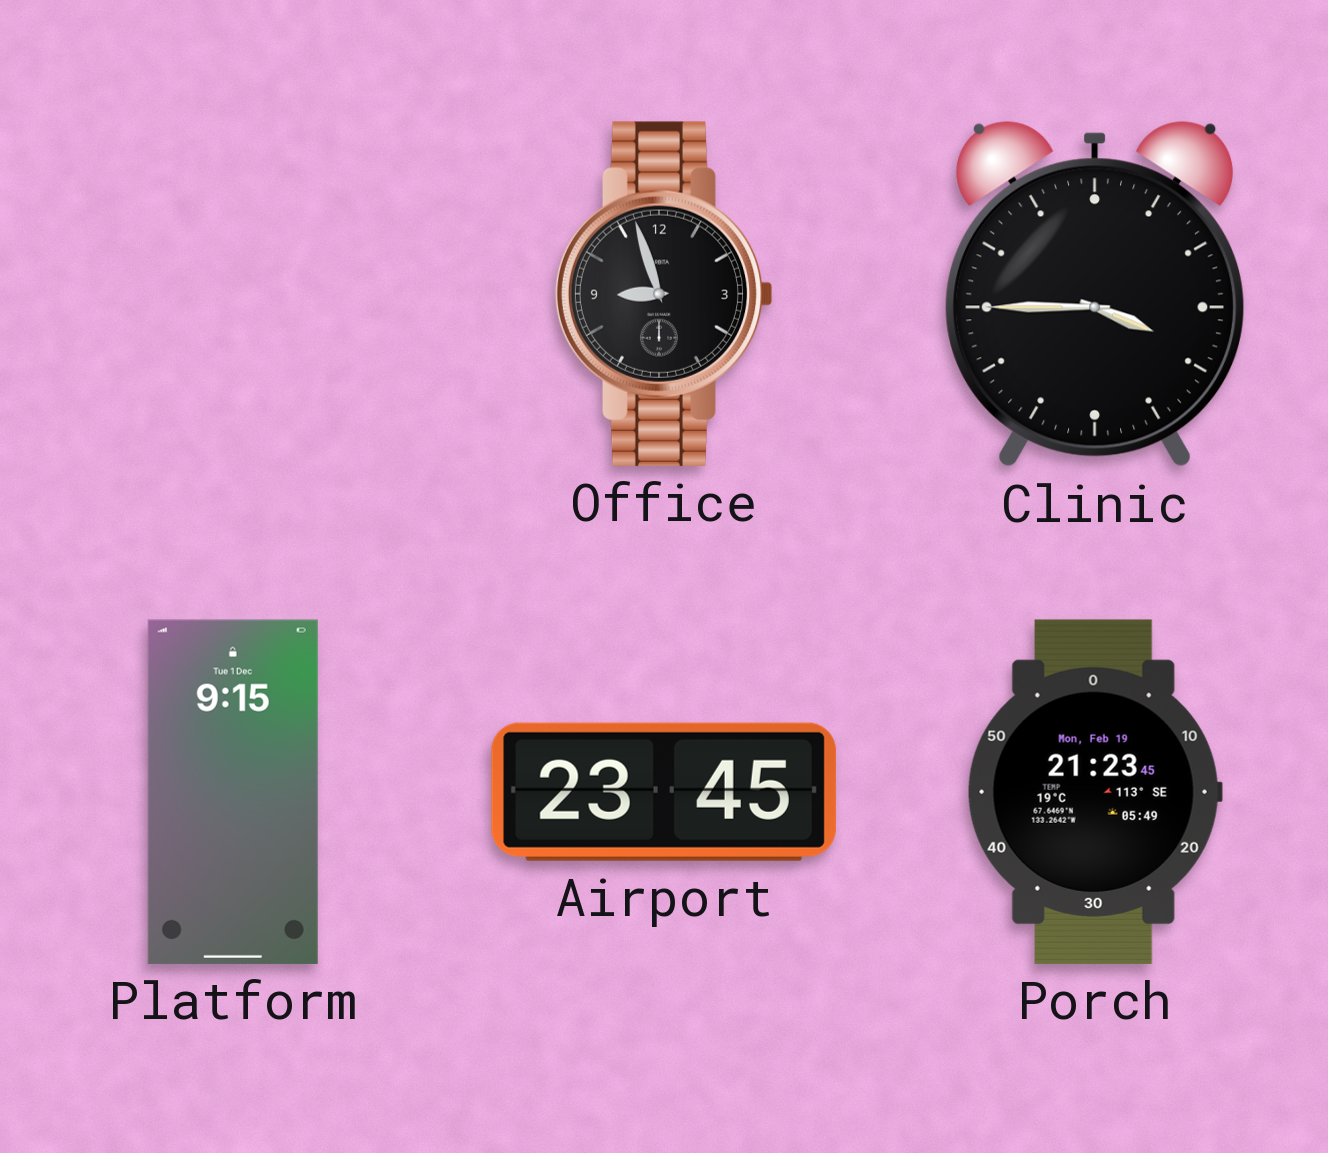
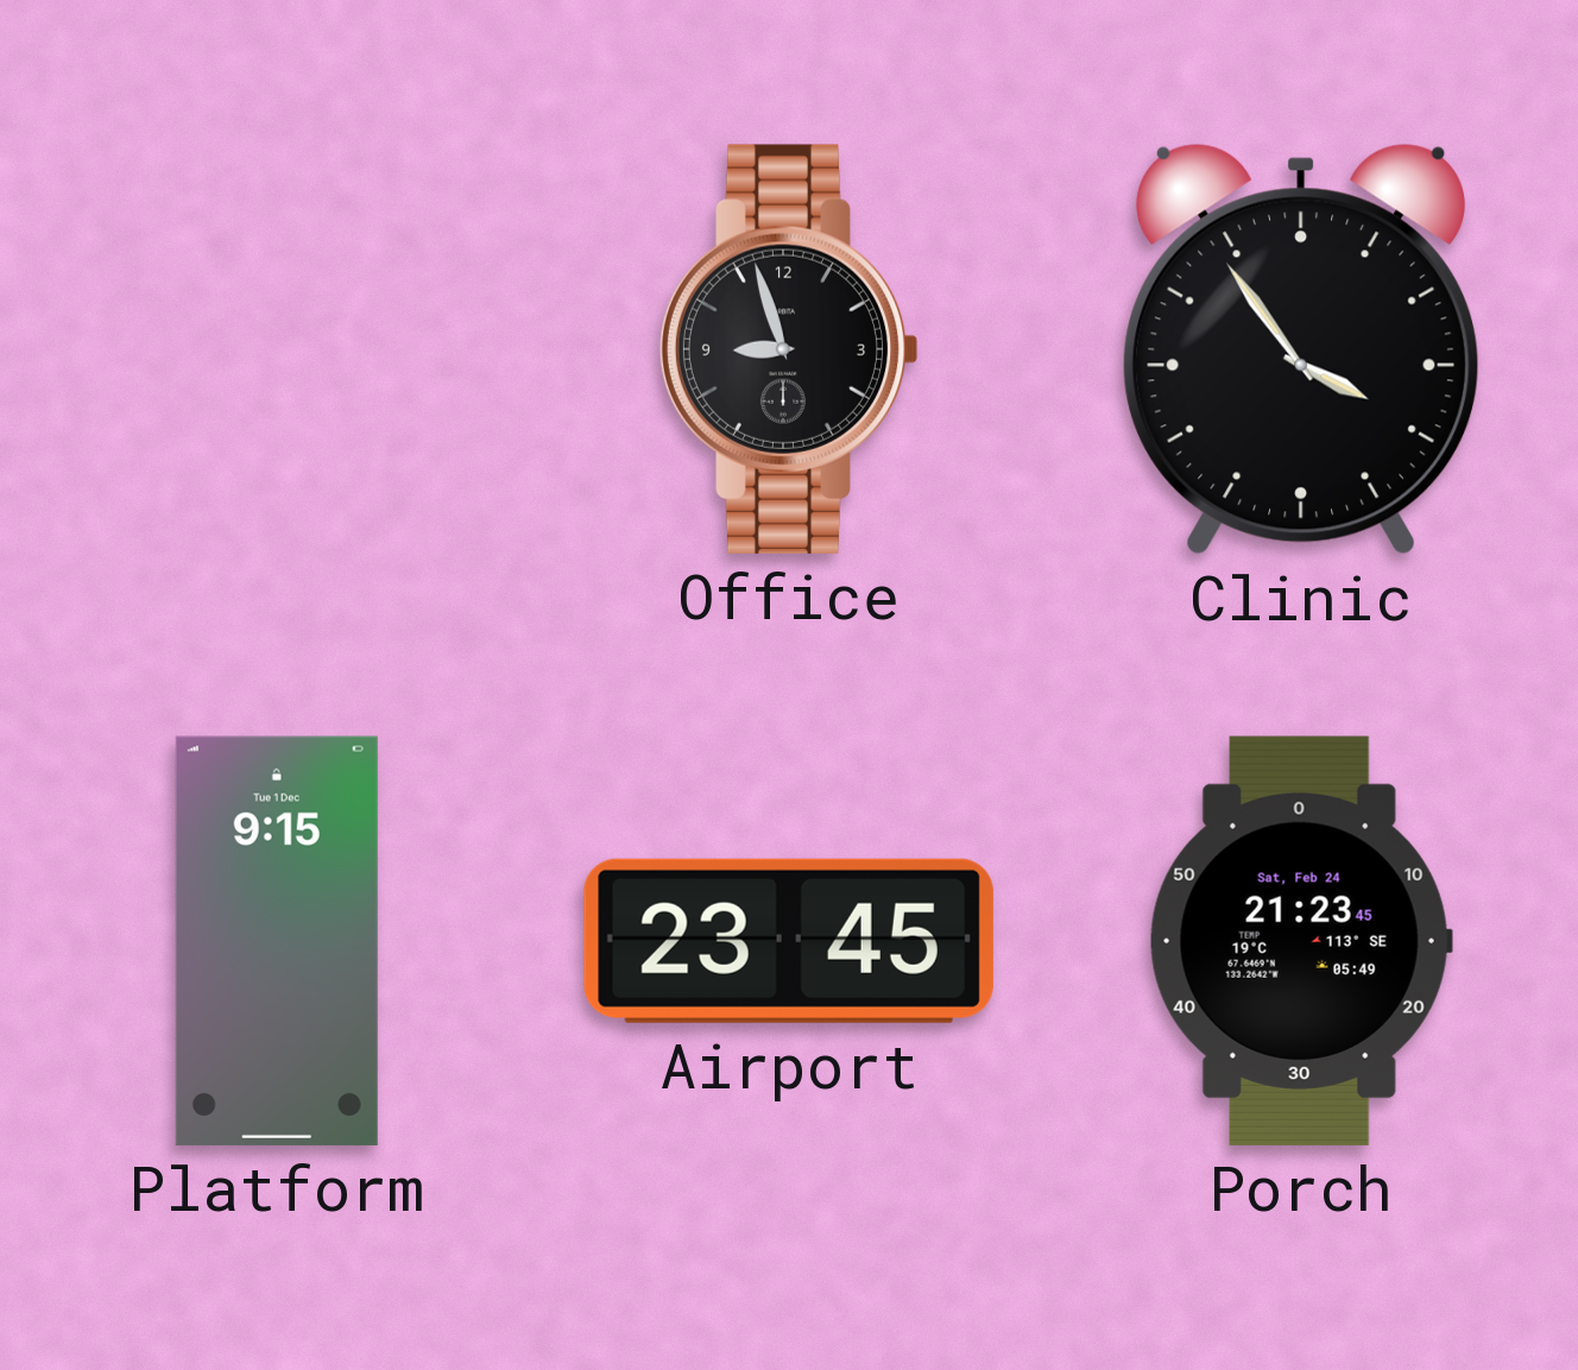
Clinic: 3:45 -> 3:54 (1301, 349)
Porch date: Mon, Feb 19 -> Sat, Feb 24 (1301, 941)
